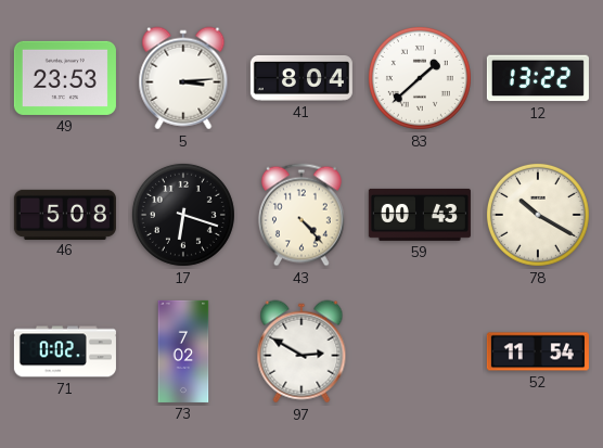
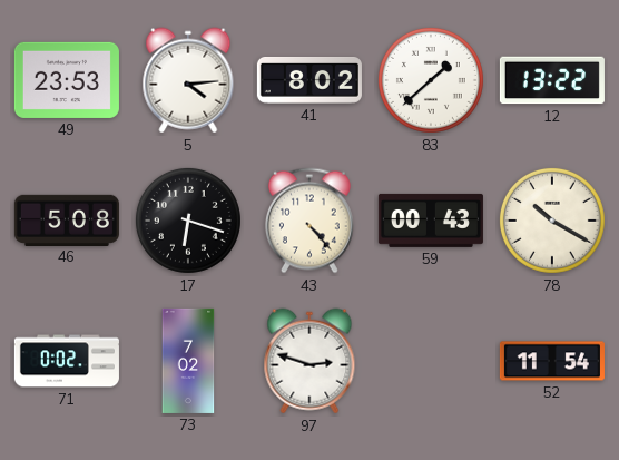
5: 3:14 -> 4:14 (188, 80)
41: 8:04 -> 8:02 (309, 80)
97: 2:50 -> 2:48 (309, 361)
